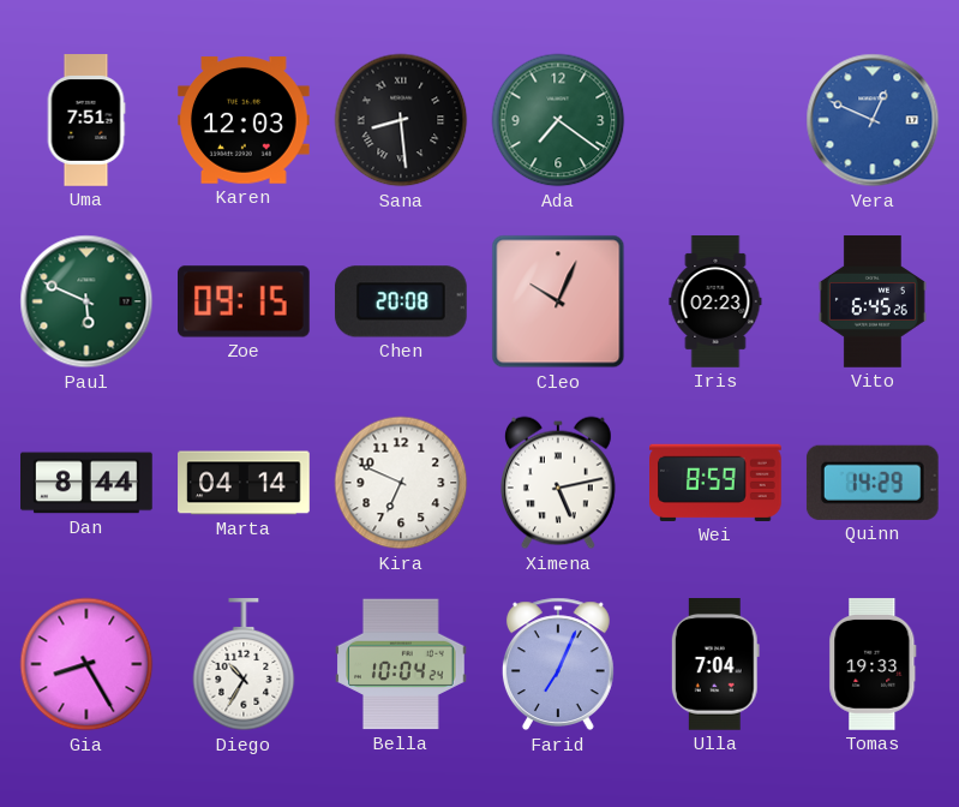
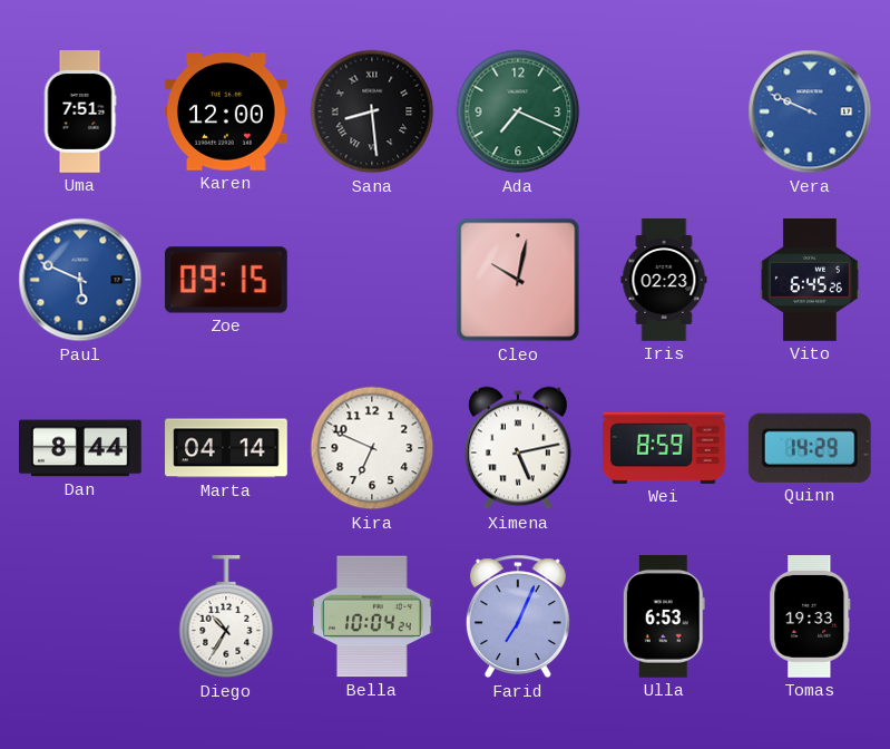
Karen: 12:03 -> 12:00 (227, 111)
Ada: 7:21 -> 7:19 (518, 111)
Vera: 12:49 -> 9:49 (810, 111)
Paul dial: green -> blue (80, 280)
Chen: 20:08 -> none (401, 301)
Cleo: 10:04 -> 10:02 (518, 280)
Gia: 8:25 -> none (86, 664)
Ulla: 7:04 -> 6:53 (664, 617)
